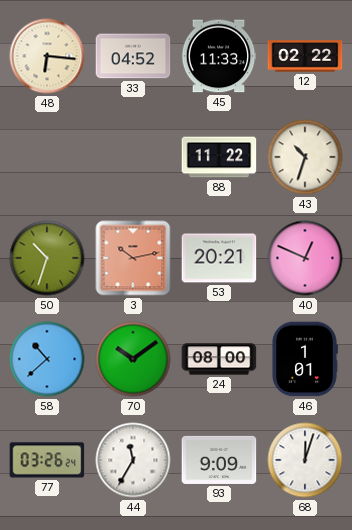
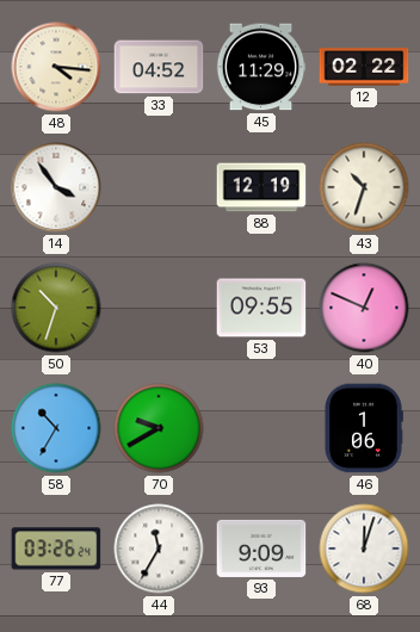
48: 6:16 -> 4:16 (56, 67)
45: 11:33 -> 11:29 (261, 67)
14: none -> 3:54 (56, 187)
88: 11:22 -> 12:19 (261, 187)
3: 10:13 -> none (133, 258)
53: 20:21 -> 09:55 (261, 308)
58: 10:38 -> 10:35 (56, 428)
70: 10:09 -> 9:40 (159, 428)
24: 08:00 -> none (219, 359)
46: 1:01 -> 1:06 (364, 428)
